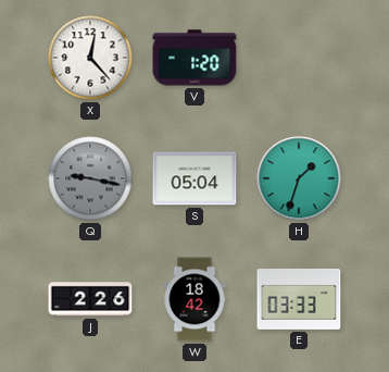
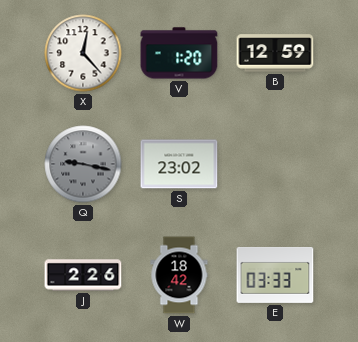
B: none -> 12:59 (275, 53)
S: 05:04 -> 23:02 (179, 164)
H: 1:33 -> none (299, 178)
